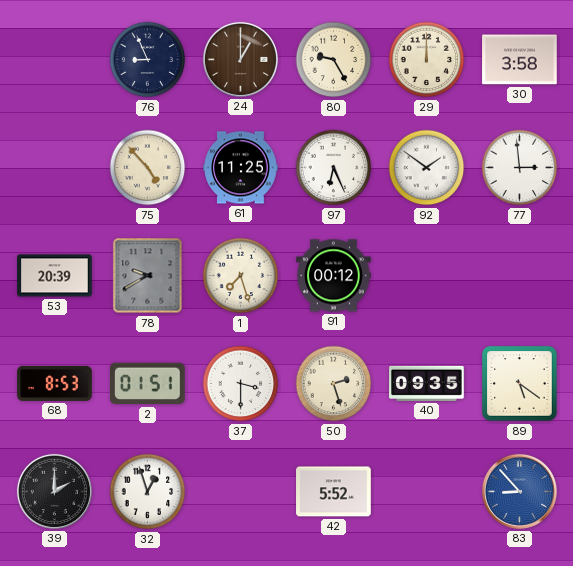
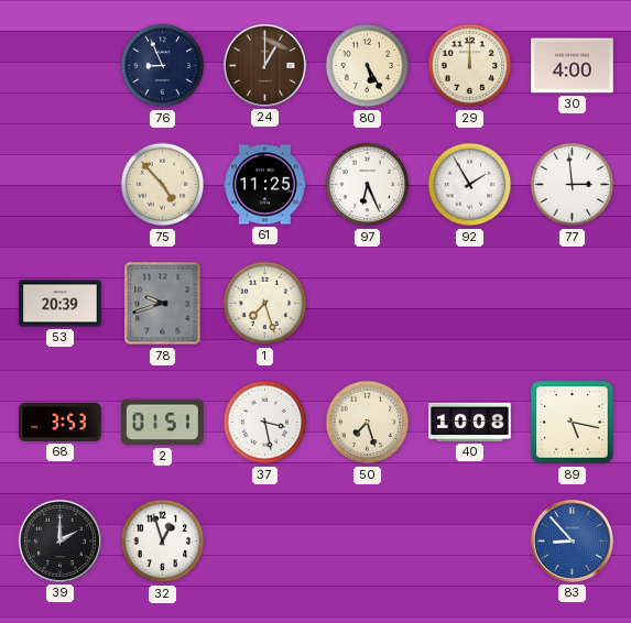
80: 9:25 -> 5:25 (368, 66)
30: 3:58 -> 4:00 (573, 66)
92: 1:51 -> 1:55 (470, 185)
78: 9:40 -> 9:42 (163, 304)
91: 00:12 -> none (334, 276)
68: 8:53 -> 3:53 (61, 422)
37: 3:30 -> 3:28 (265, 423)
50: 2:27 -> 7:27 (368, 423)
40: 09:35 -> 10:08 (470, 422)
89: 5:21 -> 5:17 (573, 423)
42: 5:52 -> none (334, 492)
